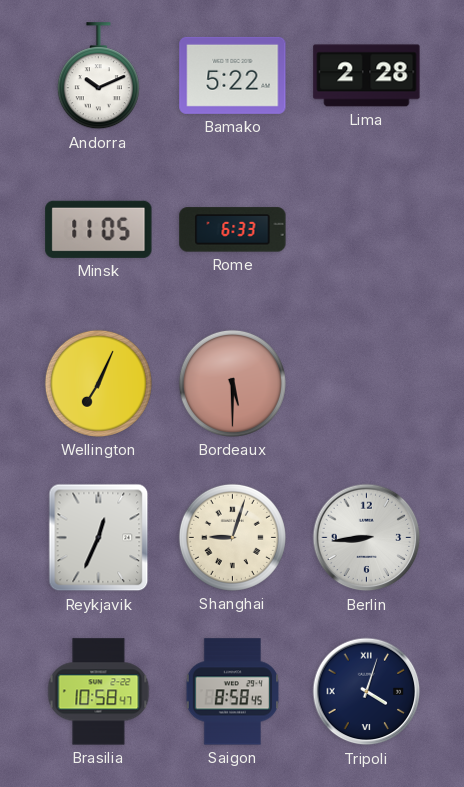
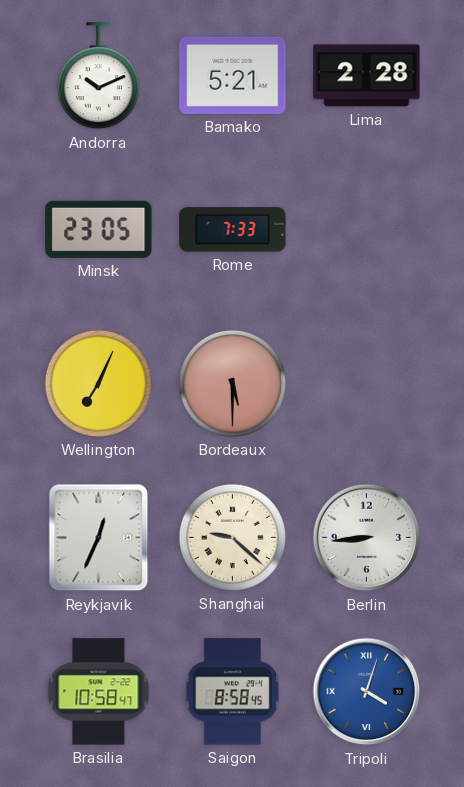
Bamako: 5:22 -> 5:21 (233, 75)
Minsk: 11:05 -> 23:05 (99, 229)
Rome: 6:33 -> 7:33 (233, 230)
Shanghai: 9:03 -> 9:22 (232, 537)
Tripoli dial: navy -> blue (367, 692)
